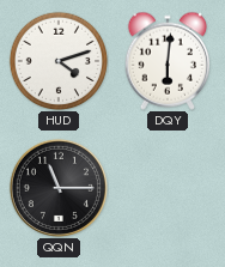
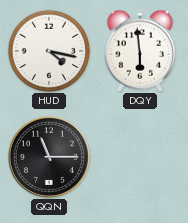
HUD: 4:12 -> 4:17 (49, 51)
DQY: 6:01 -> 5:59 (139, 51)
